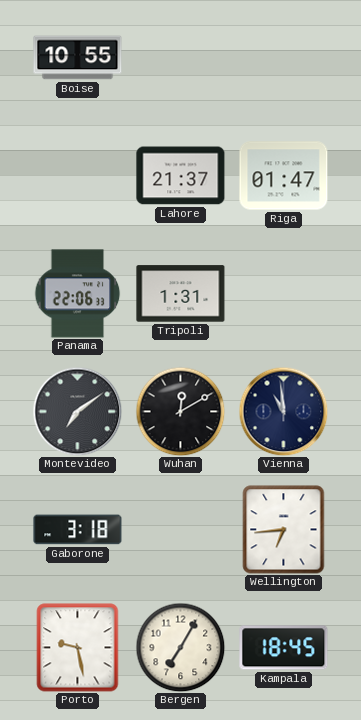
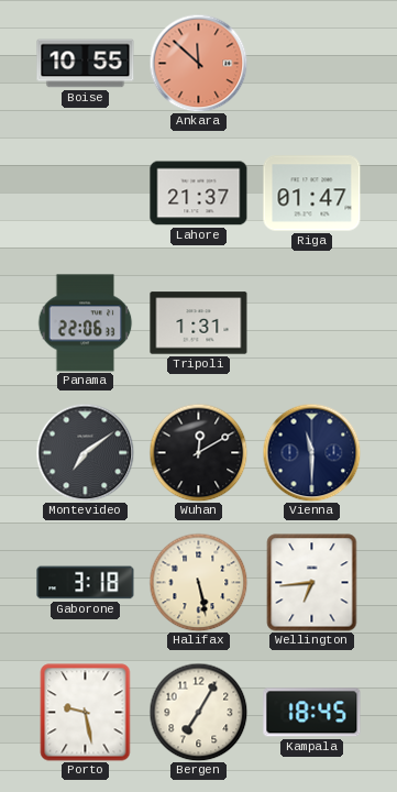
Ankara: none -> 11:52 (198, 63)
Vienna: 10:59 -> 11:30 (311, 452)
Halifax: none -> 5:28 (198, 582)
